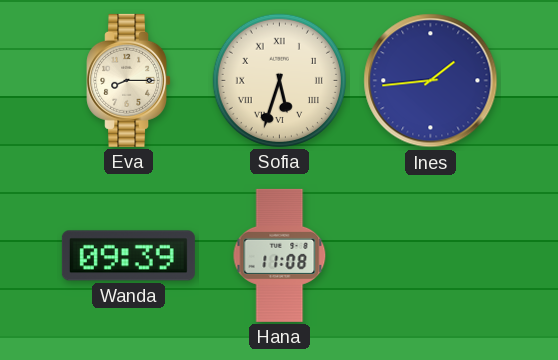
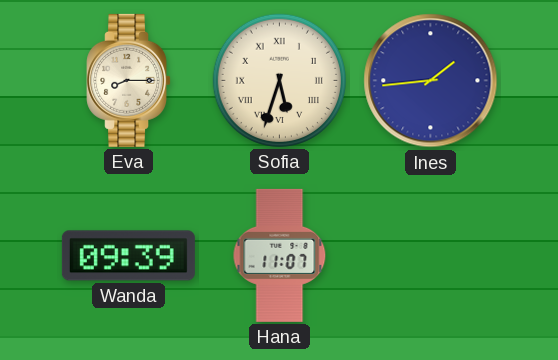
Hana: 11:08 -> 11:07 (280, 255)
